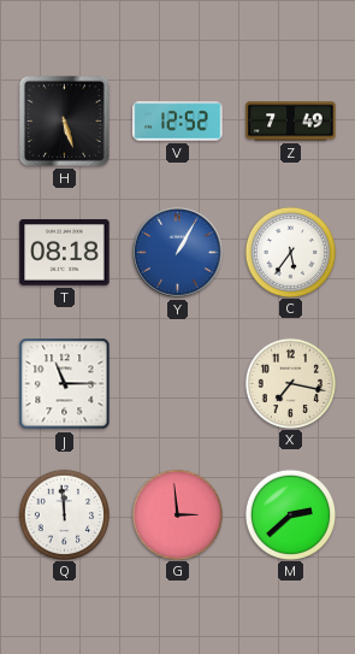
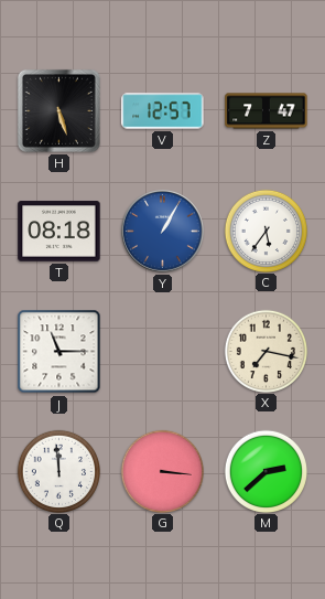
V: 12:52 -> 12:57 (163, 111)
Z: 7:49 -> 7:47 (267, 111)
G: 2:59 -> 3:16 (162, 471)
